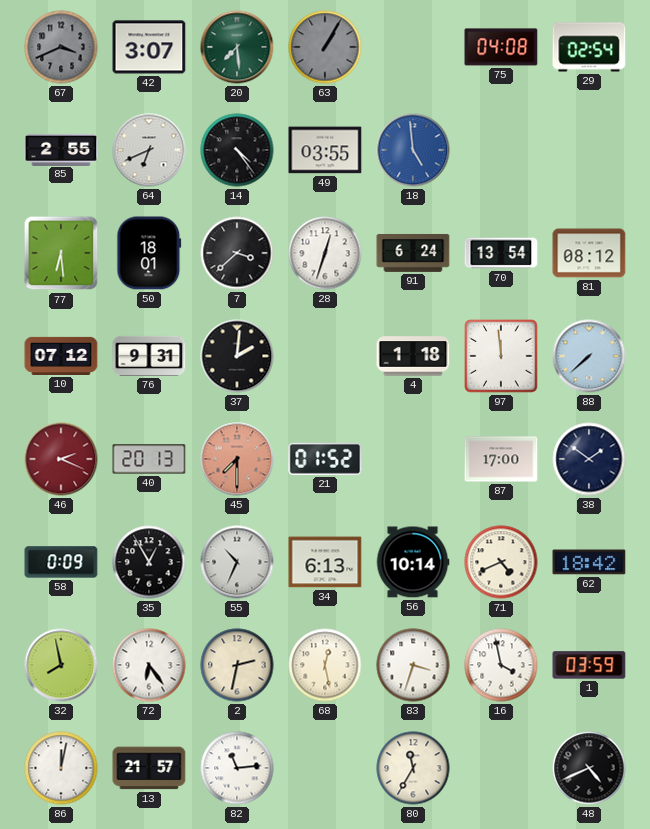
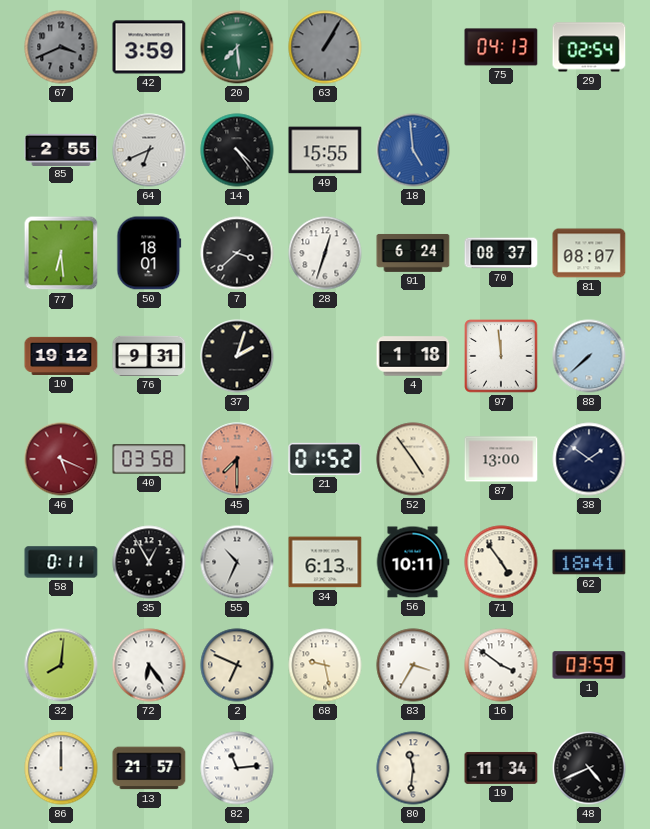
42: 3:07 -> 3:59 (149, 47)
75: 04:08 -> 04:13 (501, 47)
49: 03:55 -> 15:55 (325, 150)
70: 13:54 -> 08:37 (501, 253)
81: 08:12 -> 08:07 (589, 253)
10: 07:12 -> 19:12 (61, 356)
37: 2:01 -> 2:03 (237, 356)
46: 2:19 -> 5:19 (61, 459)
40: 20:13 -> 03:58 (149, 459)
52: none -> 4:54 (413, 459)
87: 17:00 -> 13:00 (501, 459)
58: 0:09 -> 0:11 (61, 562)
56: 10:14 -> 10:11 (413, 562)
71: 4:41 -> 4:54 (501, 562)
62: 18:42 -> 18:41 (589, 562)
32: 7:58 -> 8:01 (61, 665)
2: 2:32 -> 6:49 (237, 665)
68: 12:28 -> 9:28 (325, 665)
83: 3:33 -> 3:35 (413, 665)
16: 3:58 -> 3:51 (501, 665)
86: 12:02 -> 12:00 (61, 768)
80: 11:35 -> 11:31 (413, 768)
19: none -> 11:34 (501, 768)
